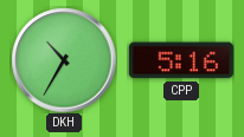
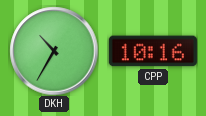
CPP: 5:16 -> 10:16 (153, 51)
